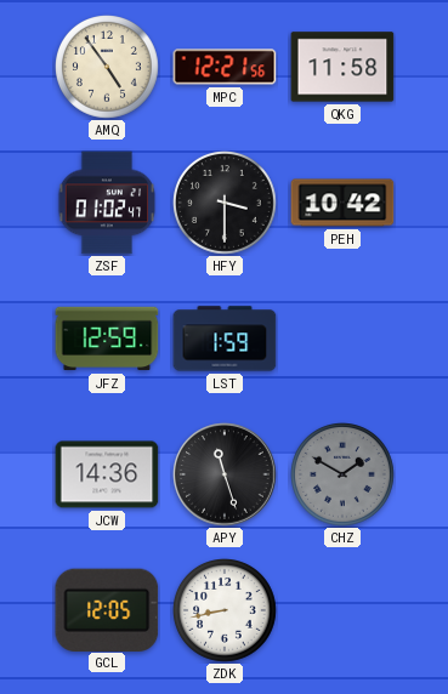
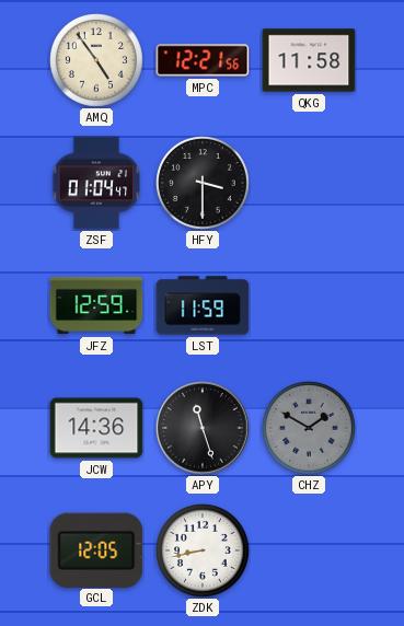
ZSF: 01:02 -> 01:04 (96, 183)
PEH: 10:42 -> none (342, 203)
LST: 1:59 -> 11:59 (203, 305)
